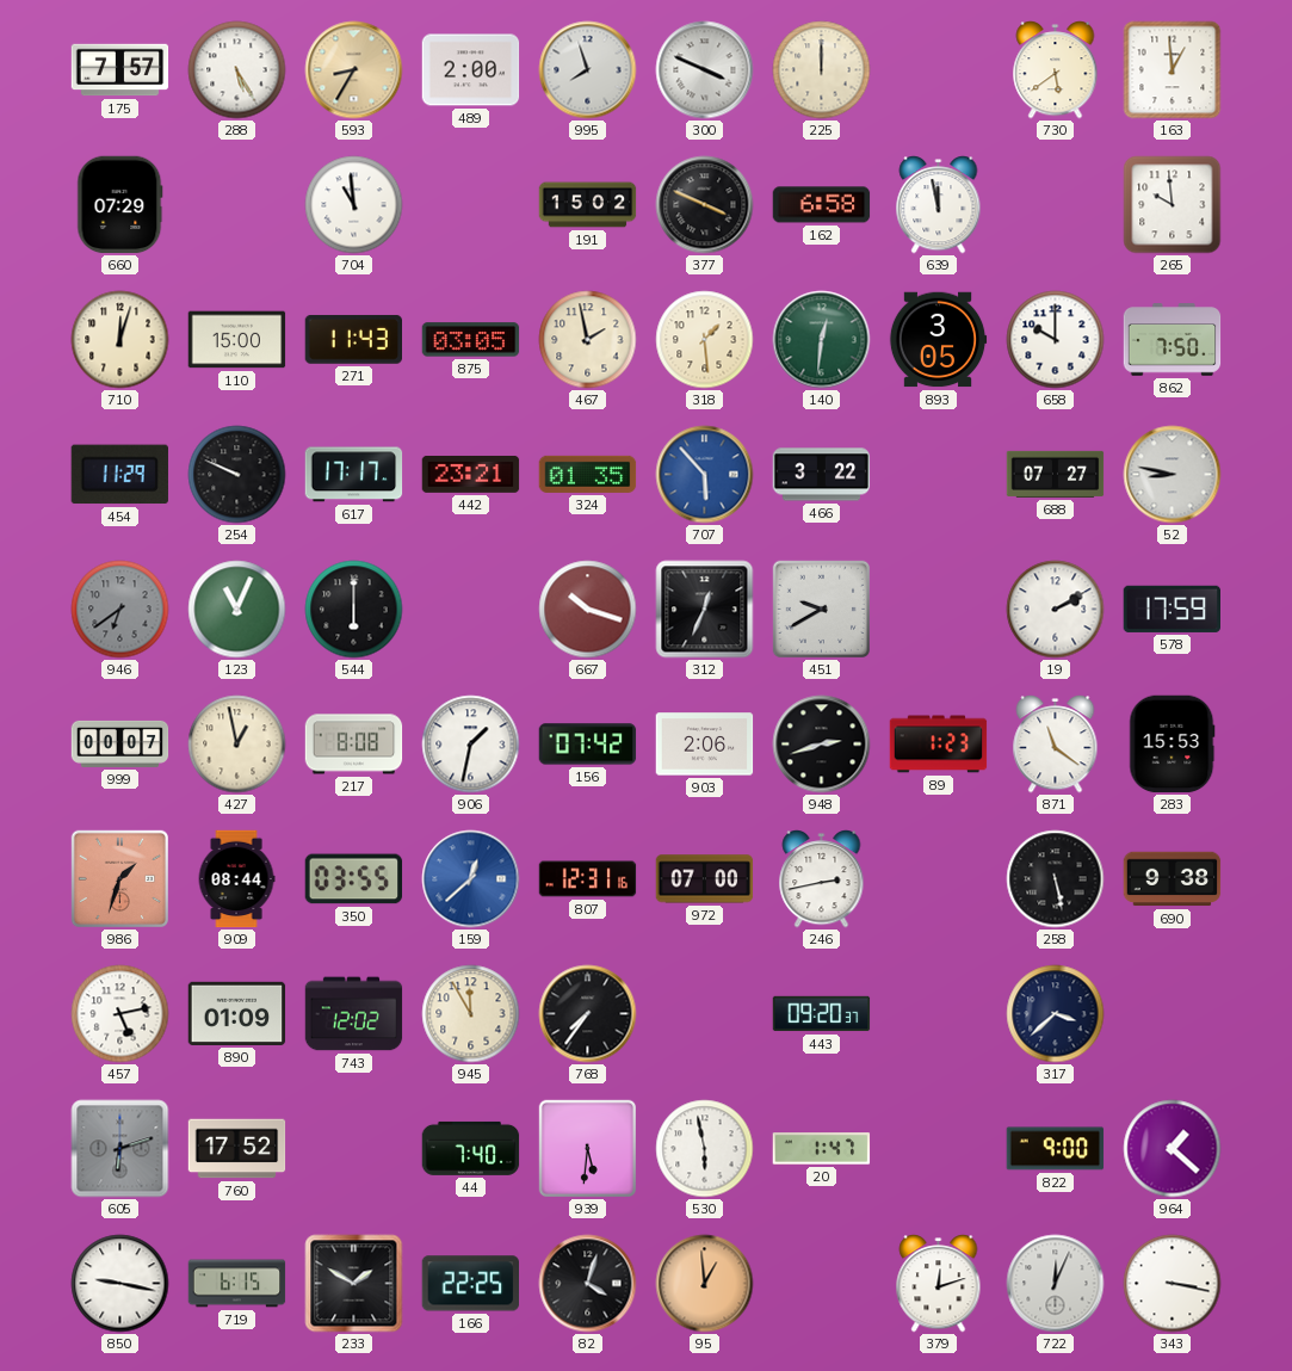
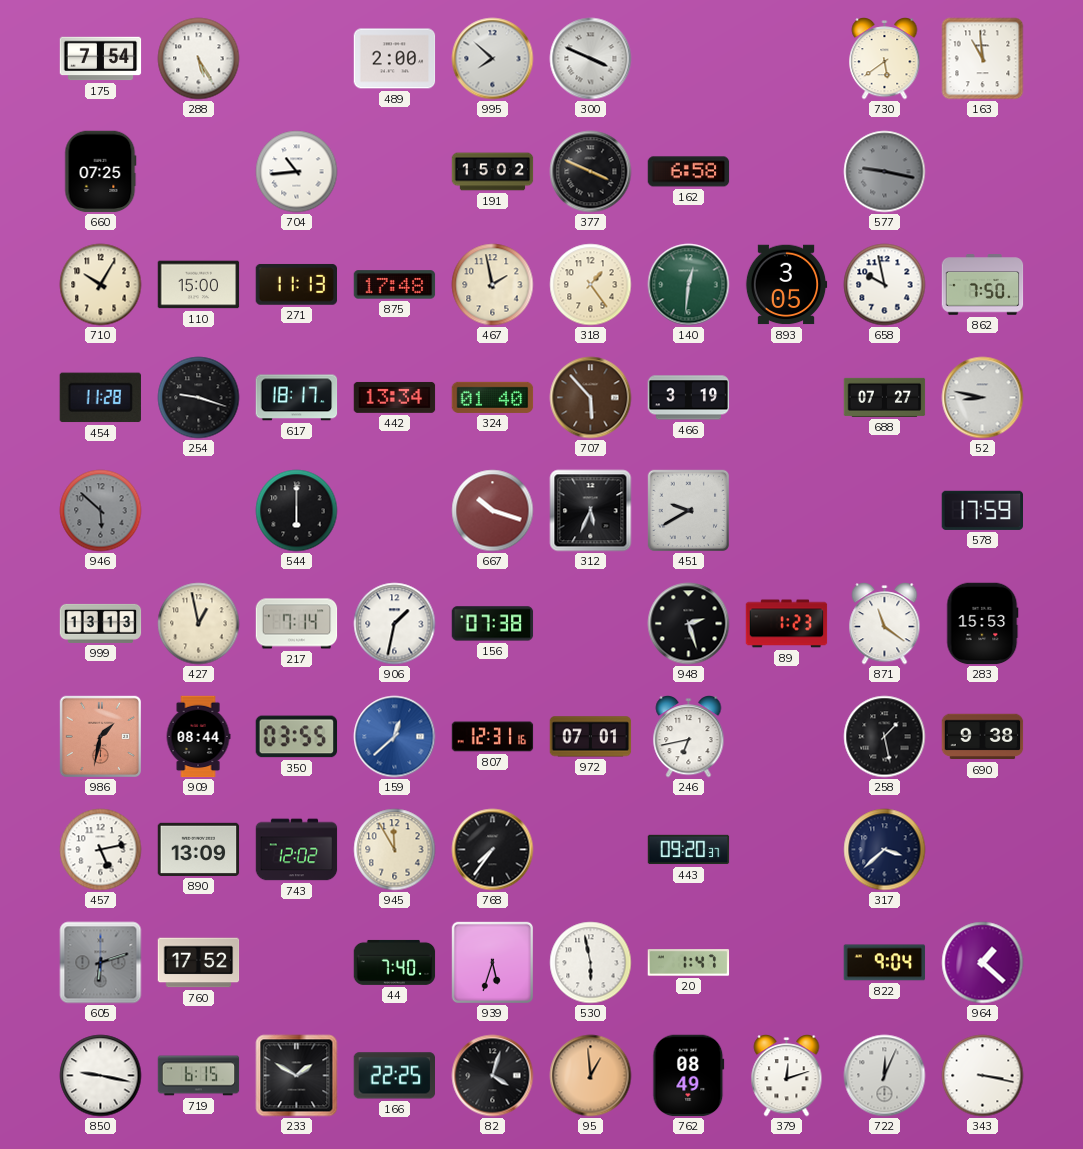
175: 7:57 -> 7:54 (101, 59)
593: 8:35 -> none (354, 70)
995: 7:57 -> 7:52 (493, 59)
225: 12:00 -> none (822, 70)
163: 12:59 -> 10:59 (983, 59)
660: 07:29 -> 07:25 (101, 172)
704: 10:59 -> 10:44 (297, 172)
639: 11:58 -> none (939, 205)
577: none -> 9:17 (885, 172)
265: 9:59 -> none (1173, 205)
710: 12:03 -> 10:05 (101, 285)
271: 11:43 -> 11:13 (296, 284)
875: 03:05 -> 17:48 (395, 285)
318: 1:29 -> 1:24 (591, 285)
658: 10:00 -> 9:58 (885, 285)
454: 11:29 -> 11:28 (100, 398)
254: 9:49 -> 9:18 (199, 398)
617: 17:17 -> 18:17 (297, 398)
442: 23:21 -> 13:34 (395, 397)
324: 01:35 -> 01:40 (493, 397)
707 dial: blue -> brown (591, 398)
466: 3:22 -> 3:19 (689, 398)
946: 6:39 -> 5:52 (101, 511)
123: 11:04 -> none (237, 610)
312: 12:34 -> 5:34 (591, 511)
19: 2:10 -> none (1056, 610)
999: 00:07 -> 13:13 (101, 623)
217: 8:08 -> 7:14 (297, 624)
156: 07:42 -> 07:38 (493, 624)
903: 2:06 -> none (705, 745)
948: 2:42 -> 2:27 (689, 624)
986: 1:33 -> 1:32 (100, 736)
972: 07:00 -> 07:01 (591, 737)
246: 2:43 -> 6:43 (689, 737)
258: 5:28 -> 1:28 (885, 737)
890: 01:09 -> 13:09 (199, 849)
939: 5:31 -> 5:33 (492, 962)
822: 9:00 -> 9:04 (885, 963)
762: none -> 08:49 (689, 1076)
